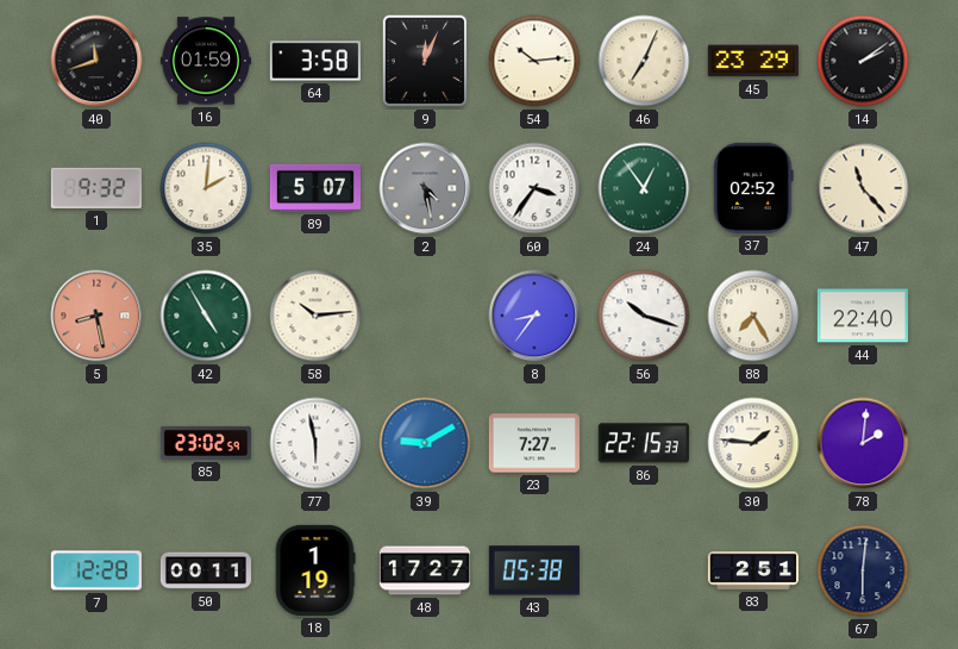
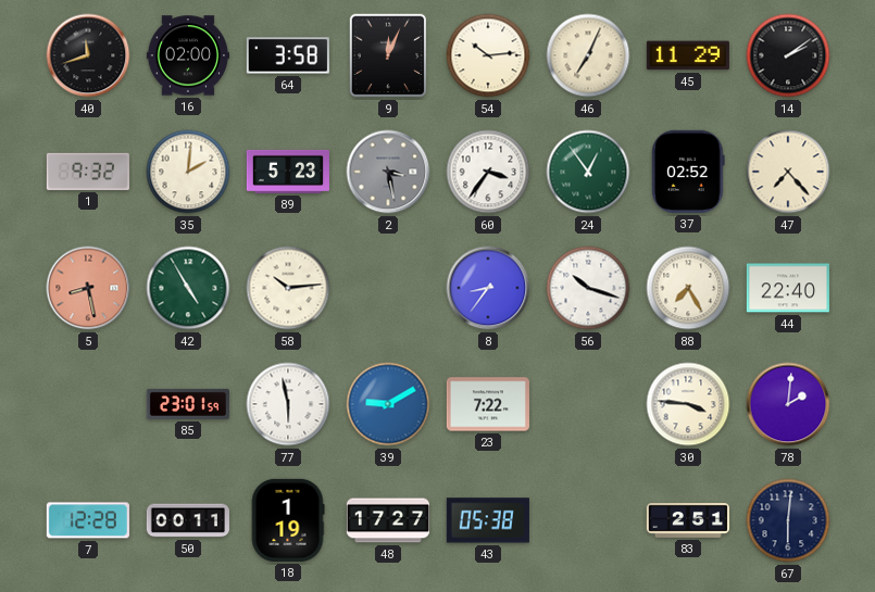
16: 01:59 -> 02:00 (188, 55)
45: 23:29 -> 11:29 (688, 55)
89: 5:07 -> 5:23 (288, 172)
2: 4:28 -> 3:28 (388, 172)
47: 11:23 -> 7:23 (788, 172)
85: 23:02 -> 23:01 (188, 404)
23: 7:27 -> 7:22 (488, 404)
86: 22:15 -> none (644, 443)
30: 1:46 -> 3:46 (688, 404)
